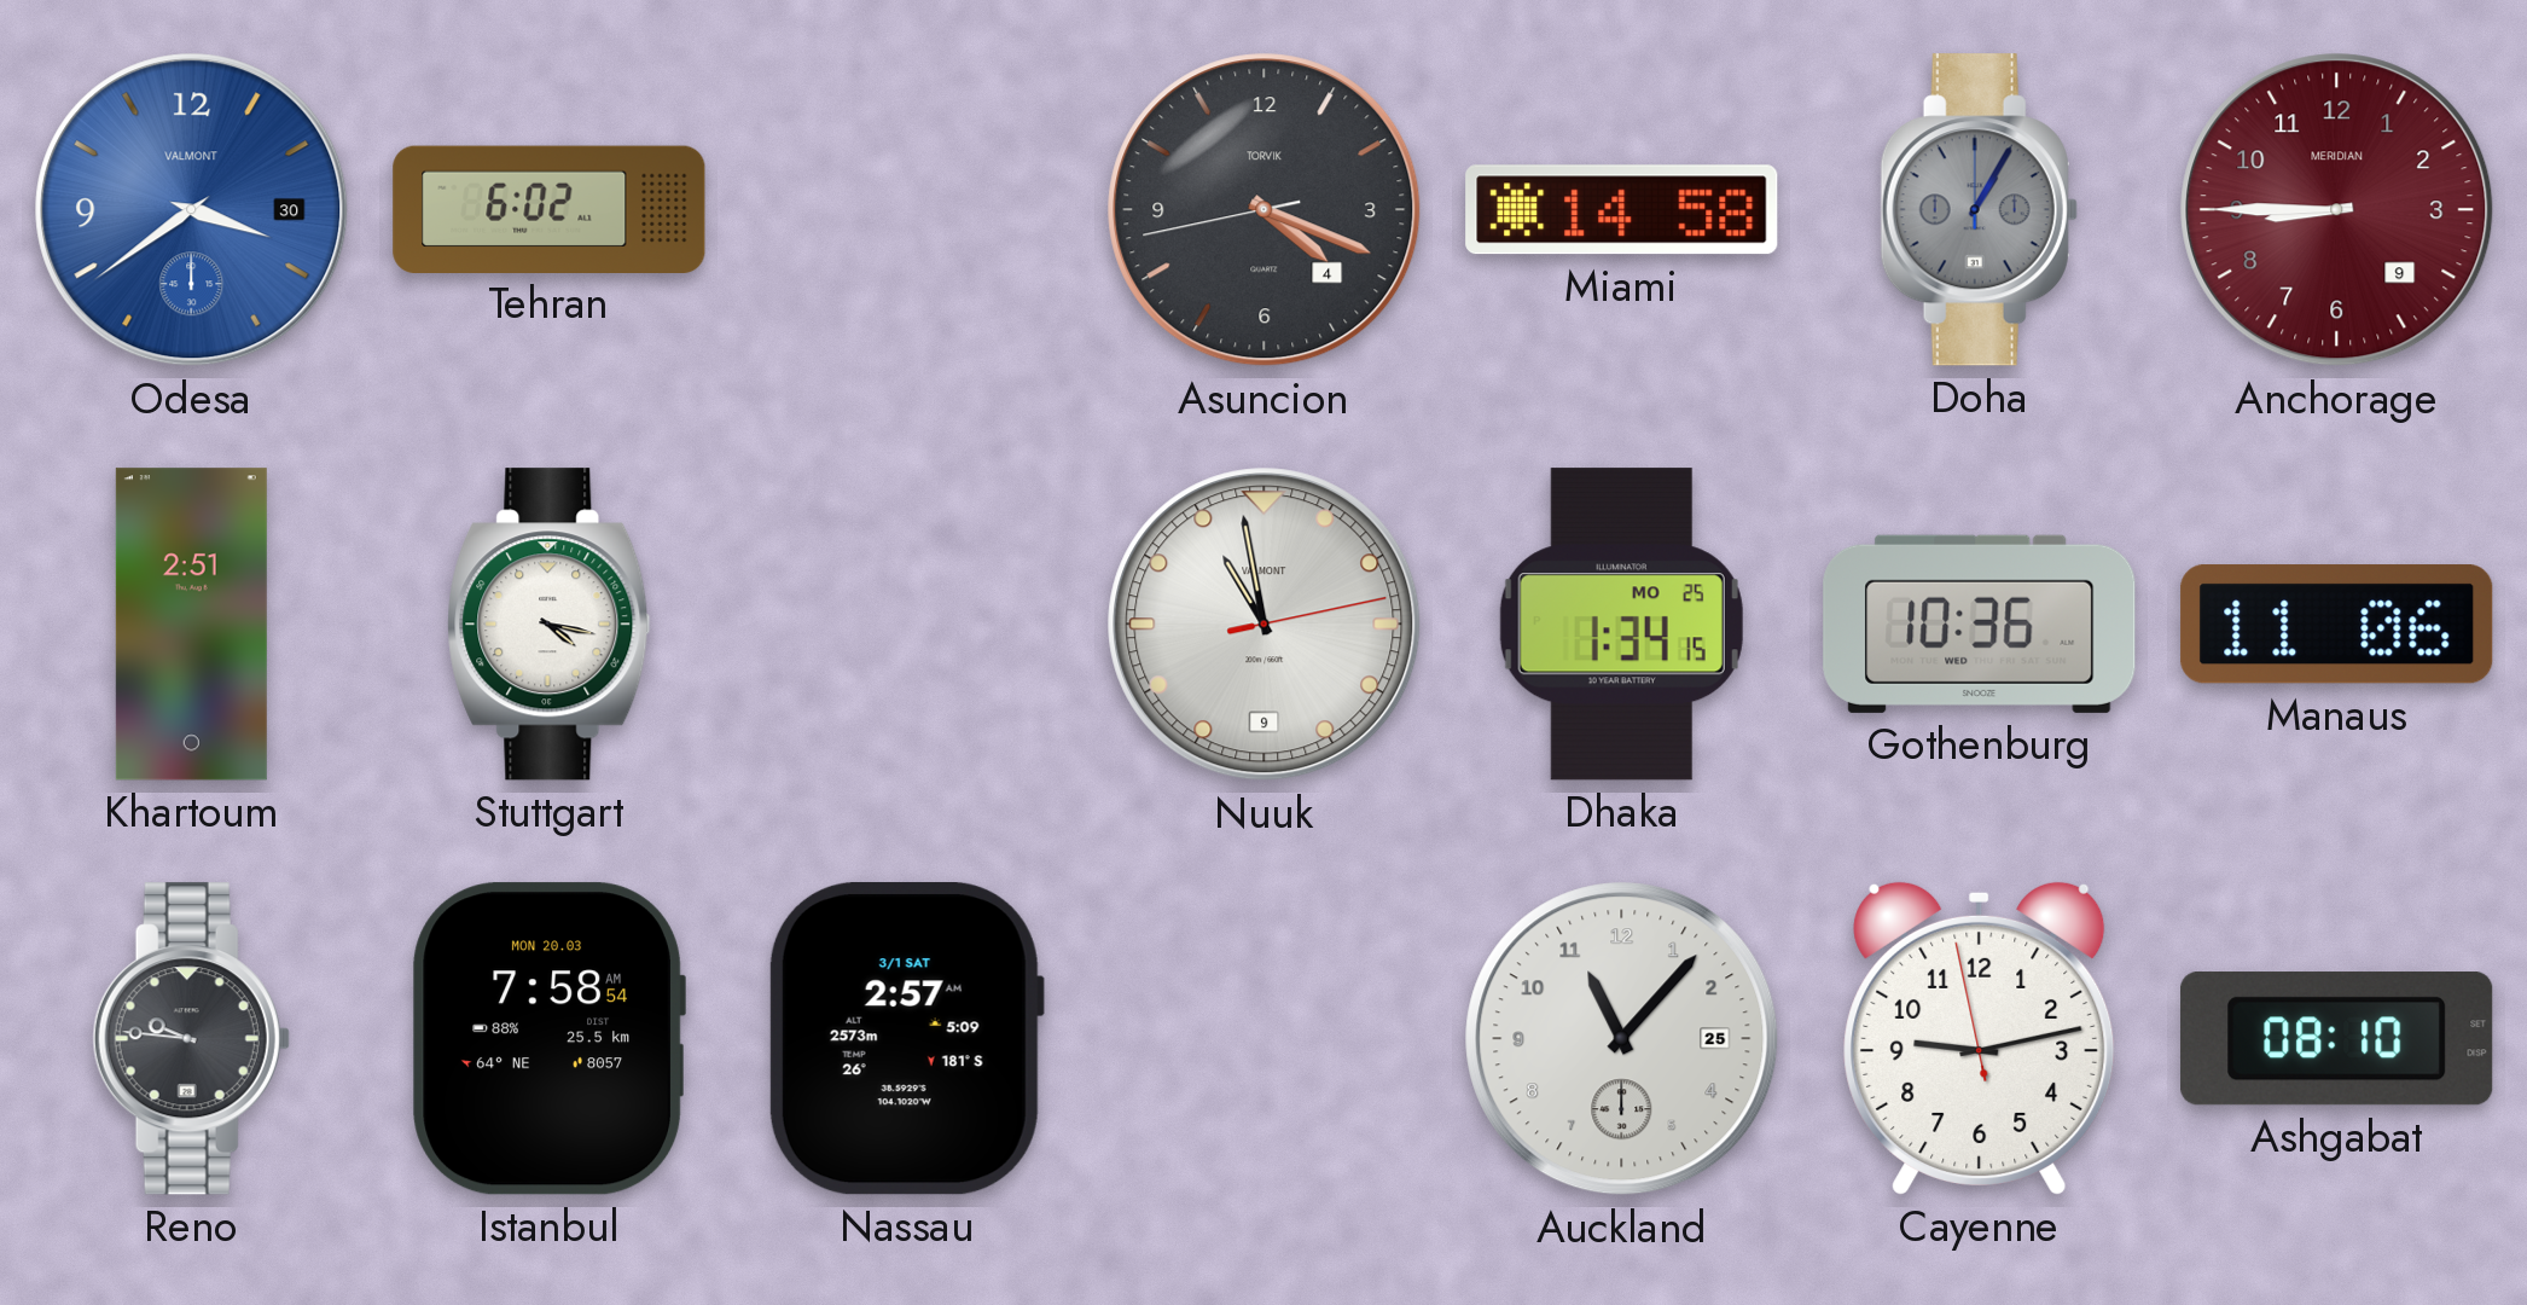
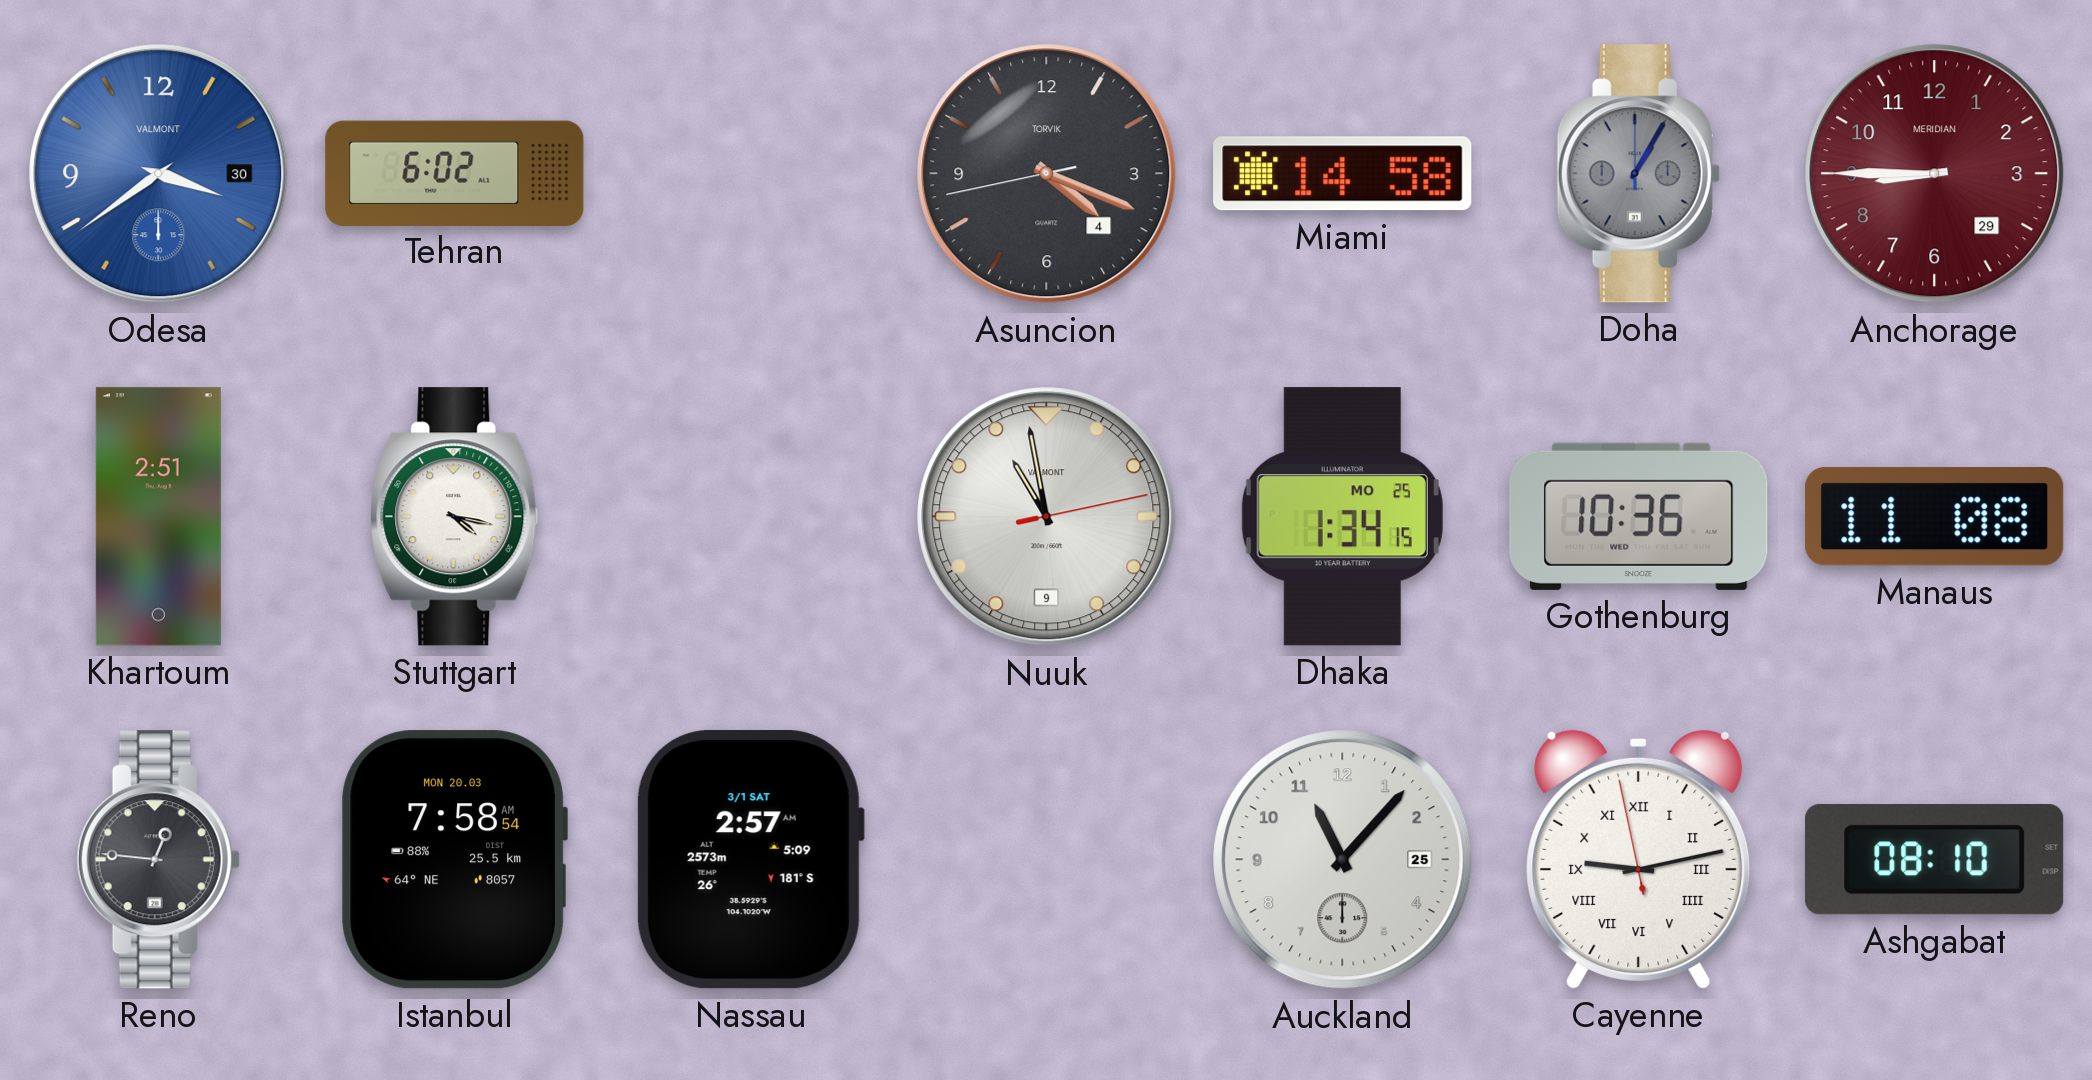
Anchorage date: 9 -> 29 (1935, 174)
Manaus: 11:06 -> 11:08 (1935, 517)
Reno: 9:46 -> 12:46 (158, 860)
Cayenne numerals: Arabic -> Roman (1639, 859)
